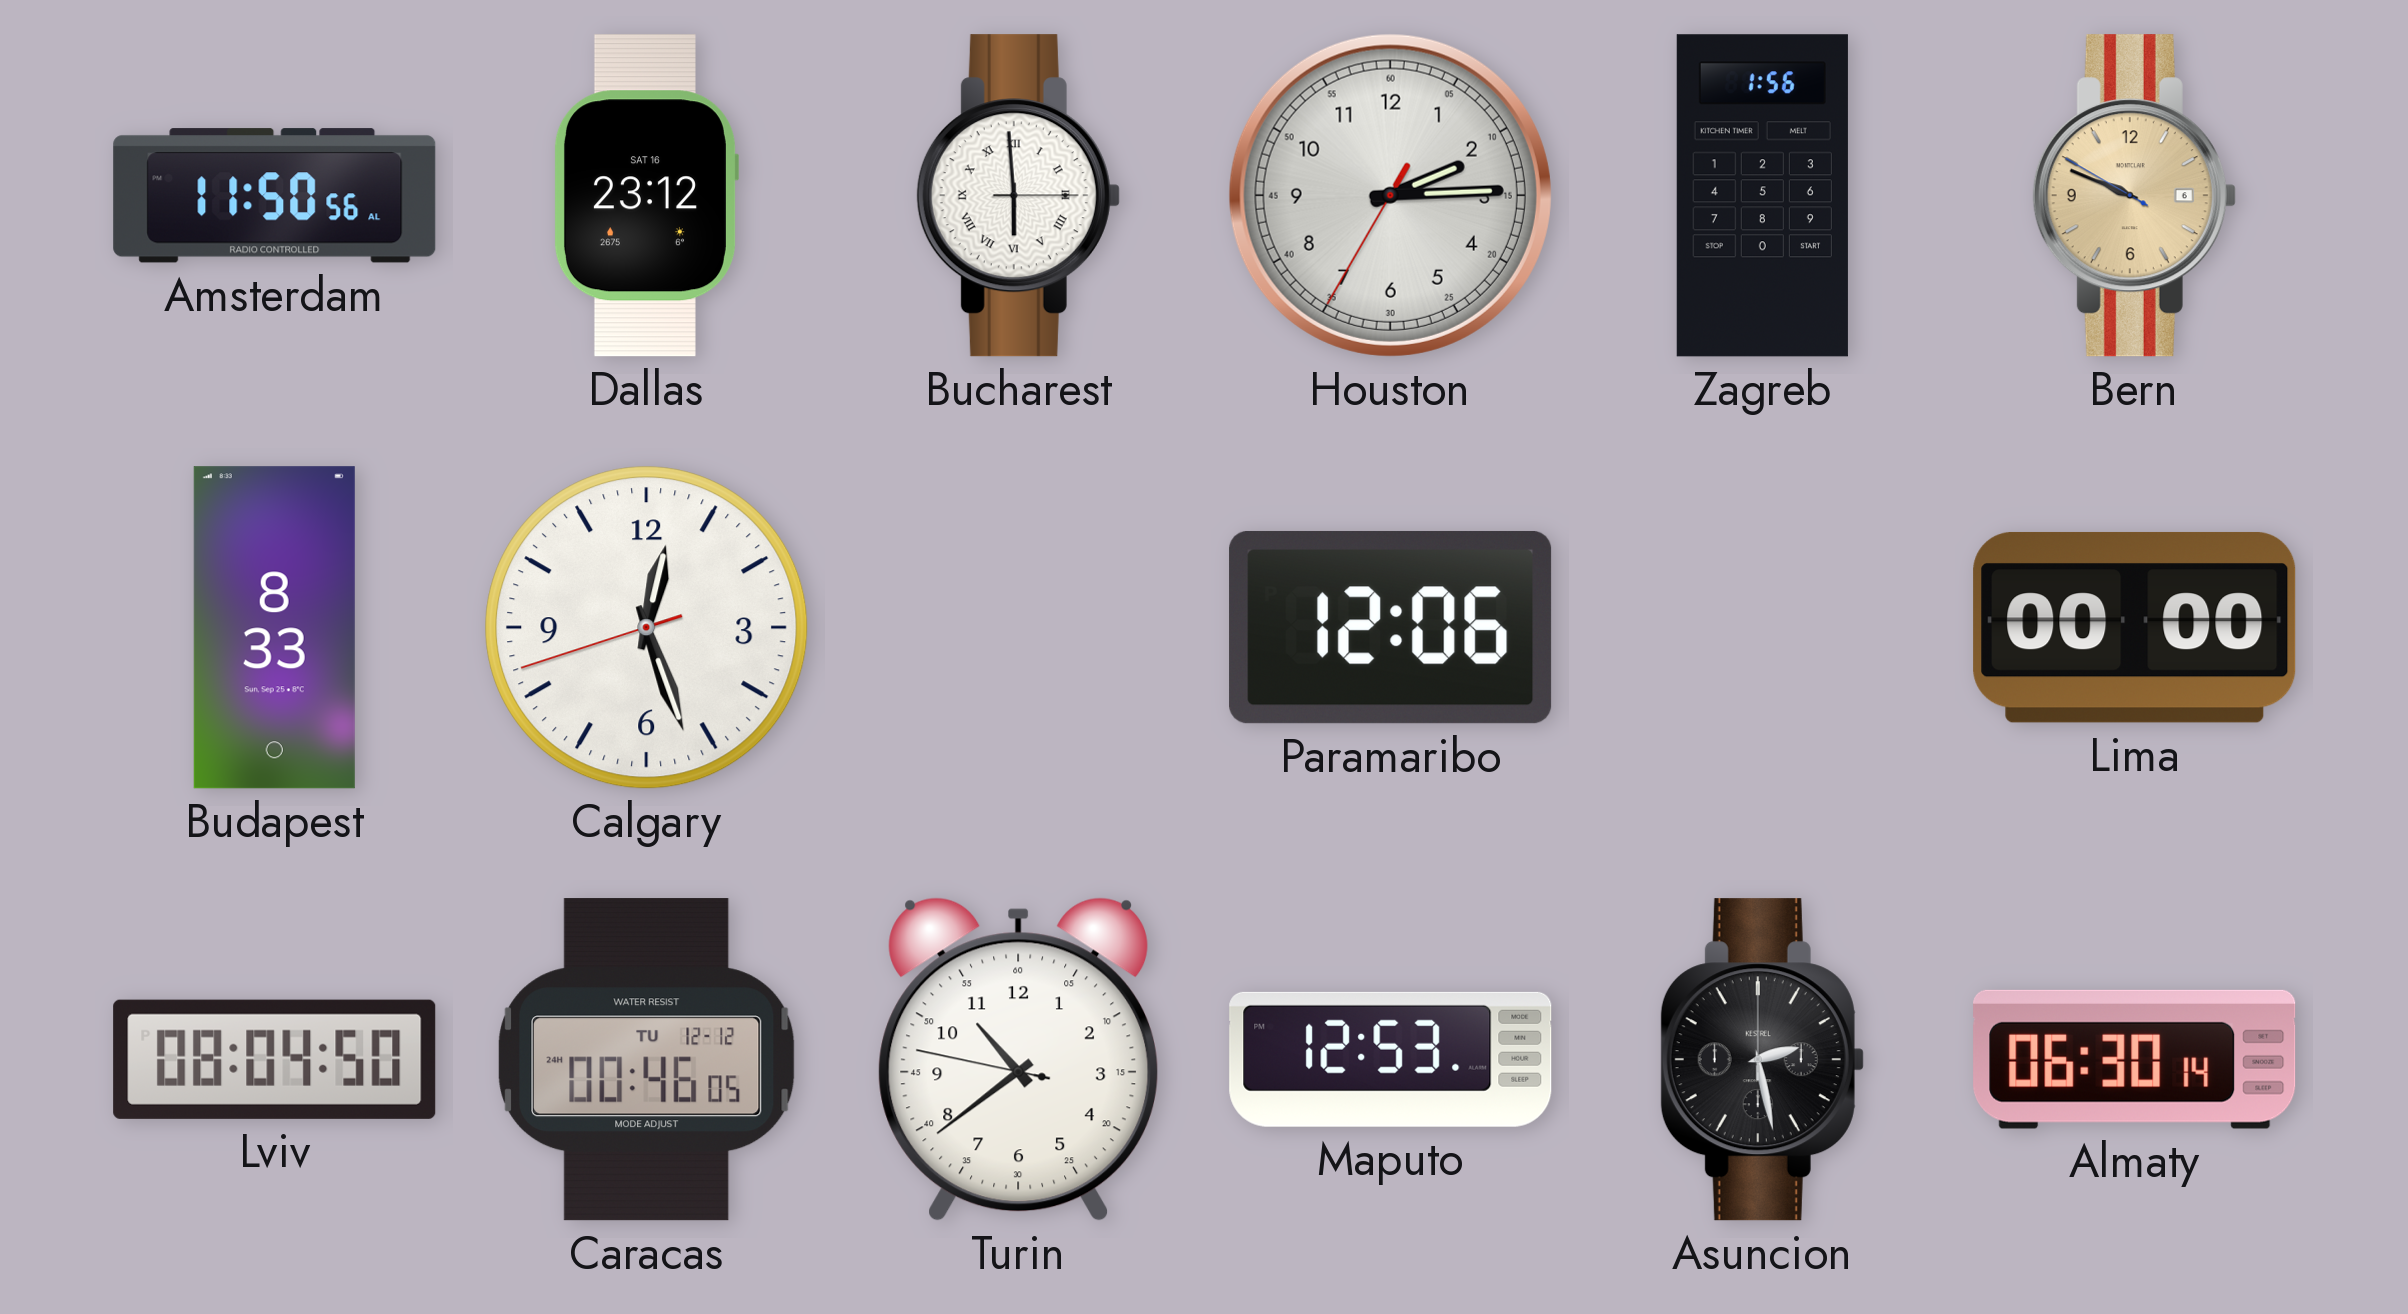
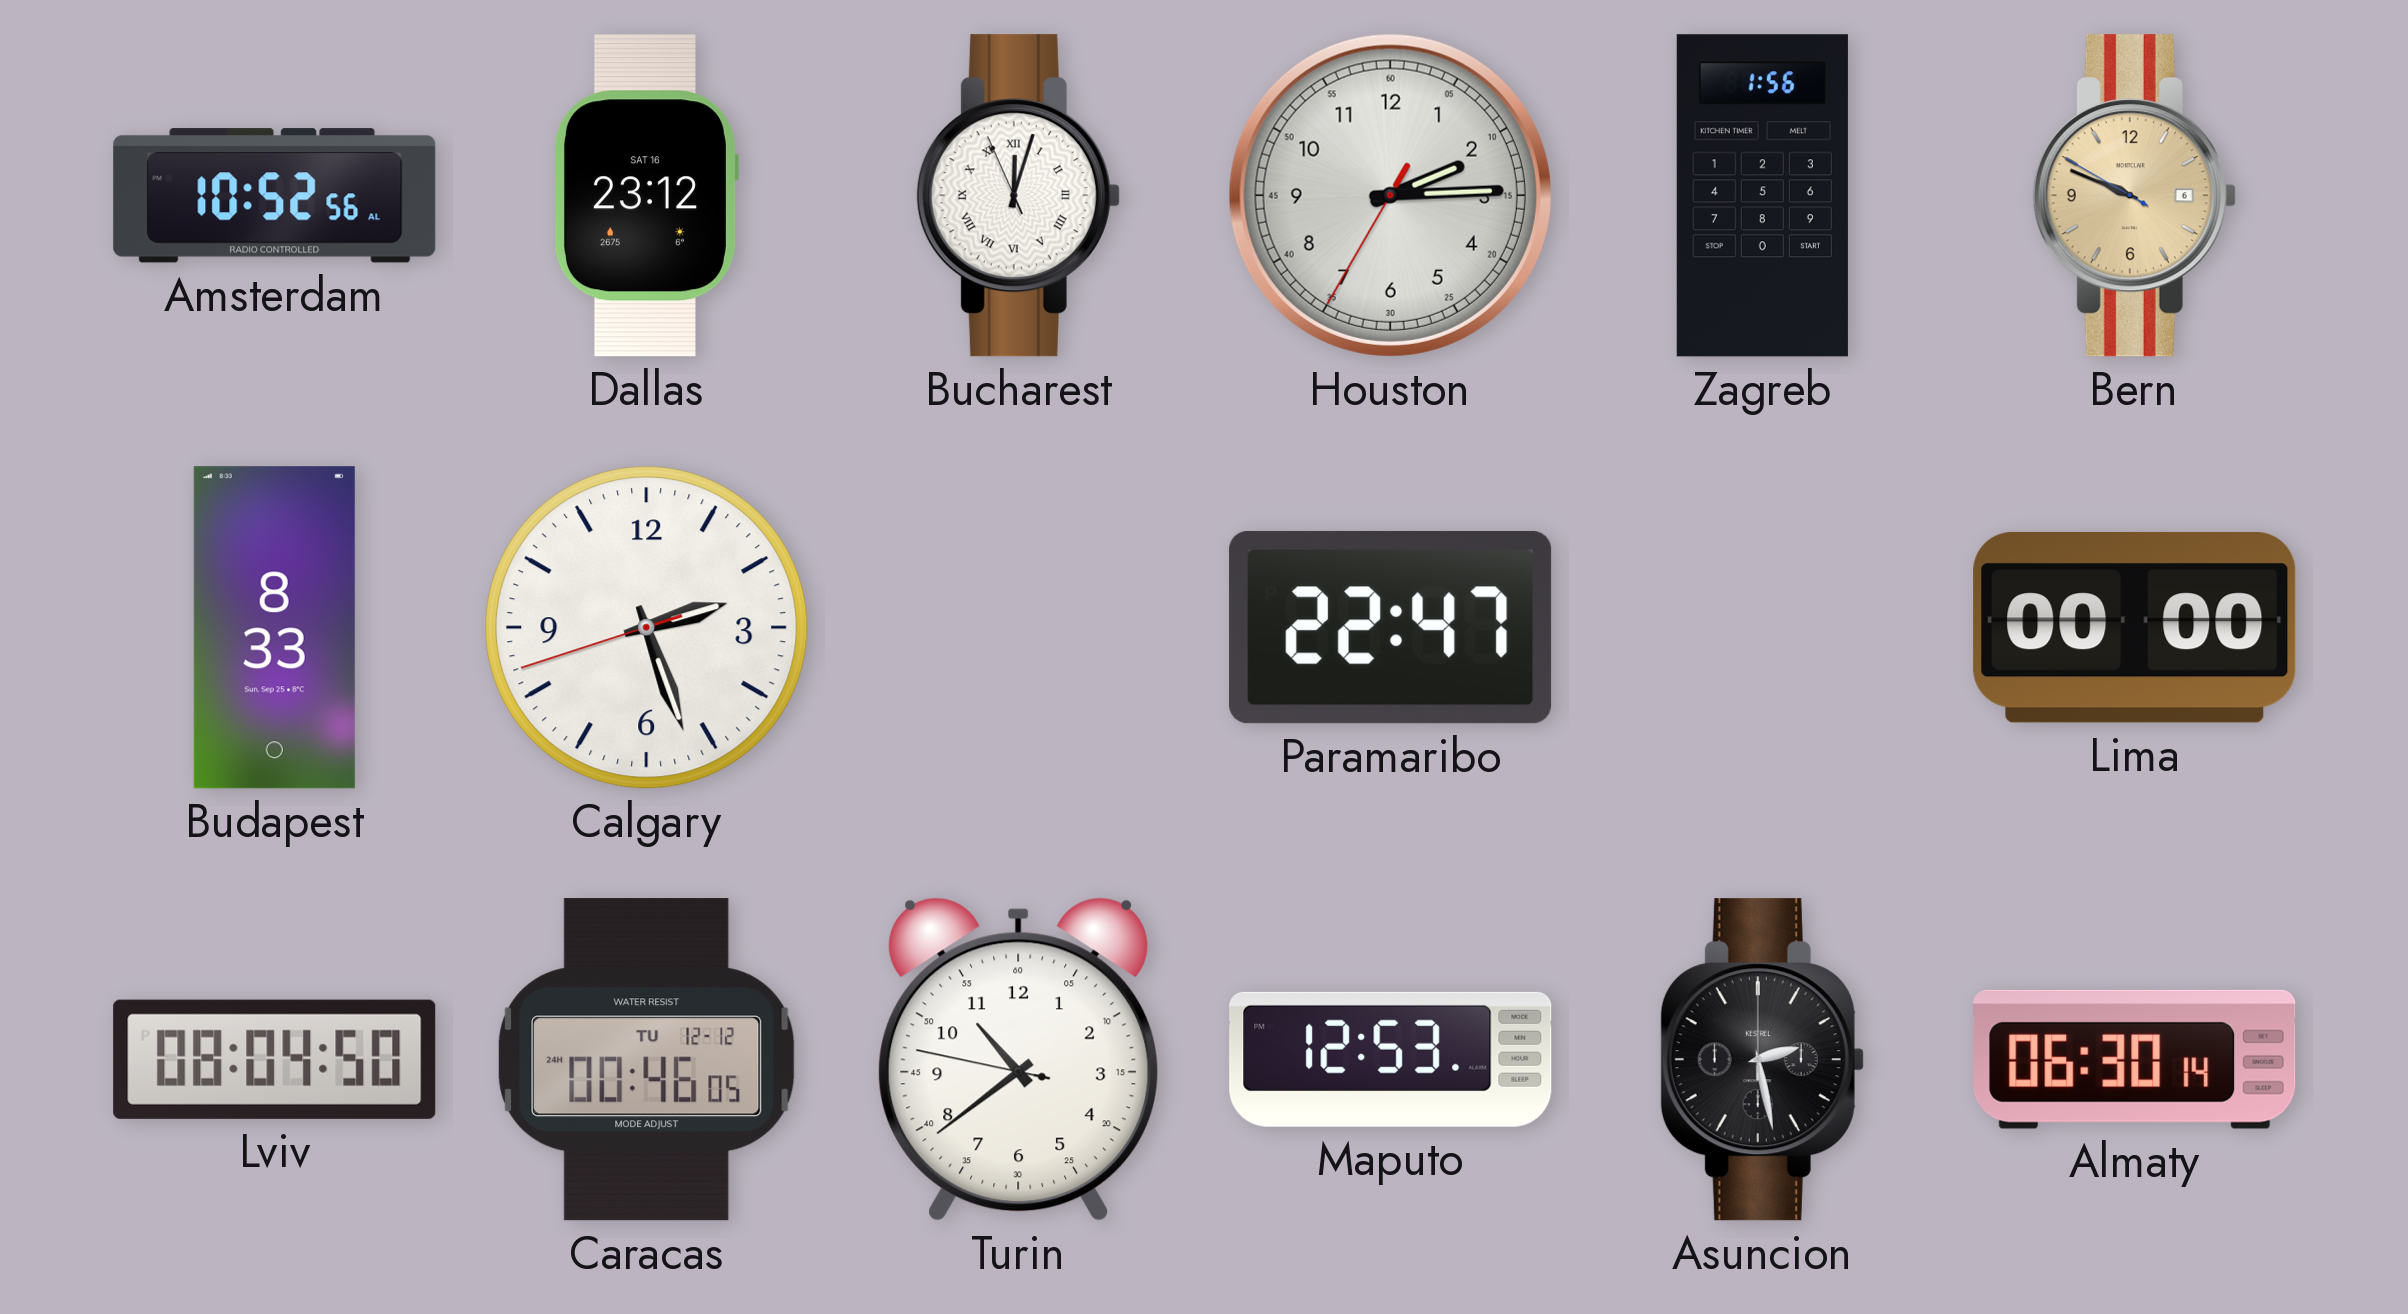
Amsterdam: 11:50 -> 10:52 (275, 196)
Bucharest: 5:59 -> 12:02 (1018, 196)
Calgary: 12:26 -> 2:26 (647, 628)
Paramaribo: 12:06 -> 22:47 (1391, 627)
